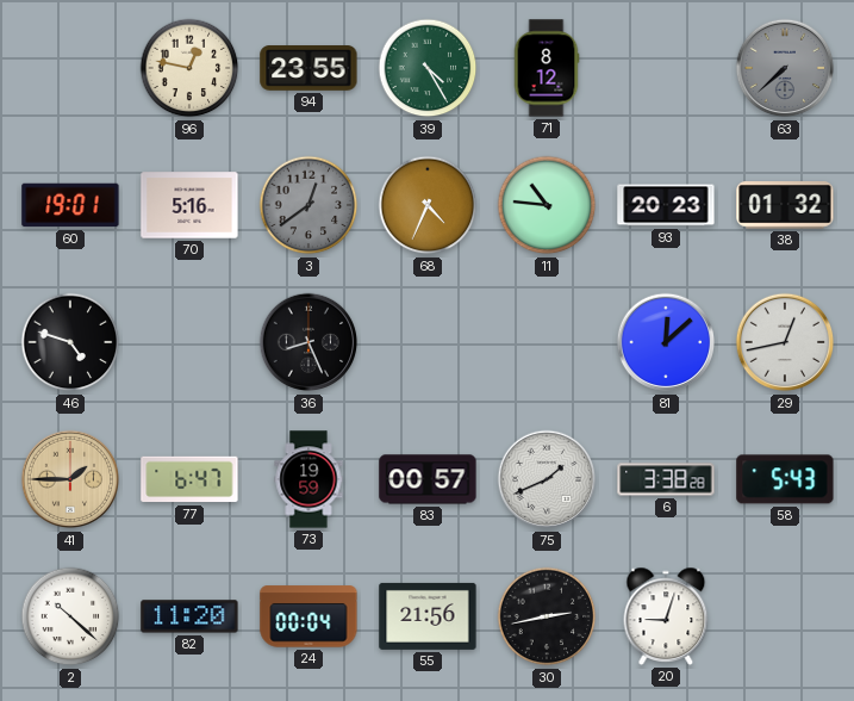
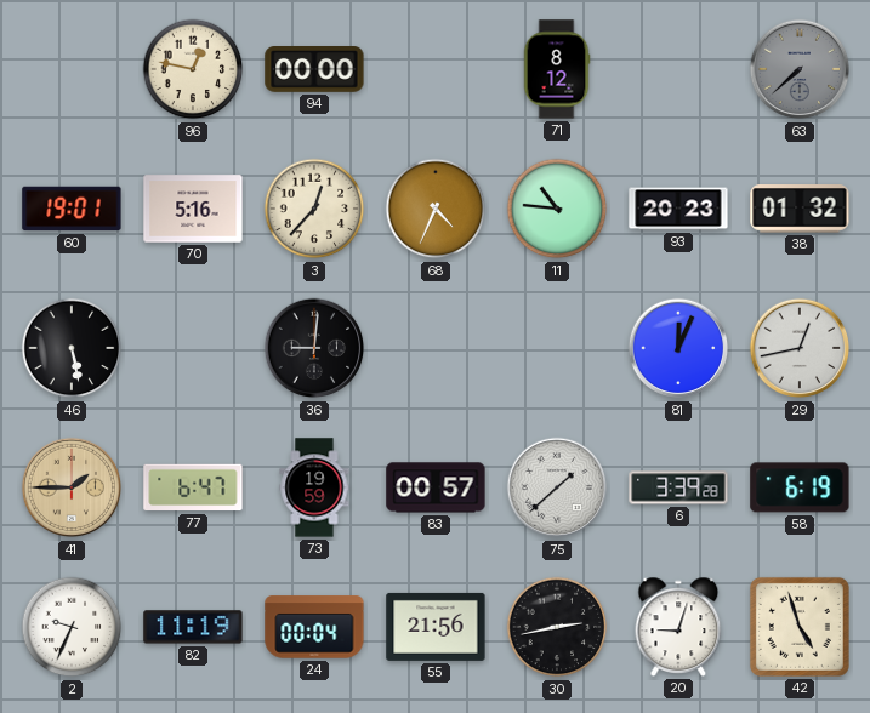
94: 23:55 -> 00:00 (314, 70)
39: 4:25 -> none (428, 68)
3: 12:39 -> 12:37 (314, 209)
3 dial: grey -> cream (314, 209)
46: 4:48 -> 5:28 (72, 348)
36: 8:26 -> 9:01 (314, 348)
81: 12:08 -> 12:04 (678, 348)
75: 1:41 -> 1:38 (557, 487)
6: 3:38 -> 3:39 (678, 487)
58: 5:43 -> 6:19 (800, 487)
2: 10:22 -> 9:34 (72, 627)
82: 11:20 -> 11:19 (193, 627)
42: none -> 4:57 (800, 627)
